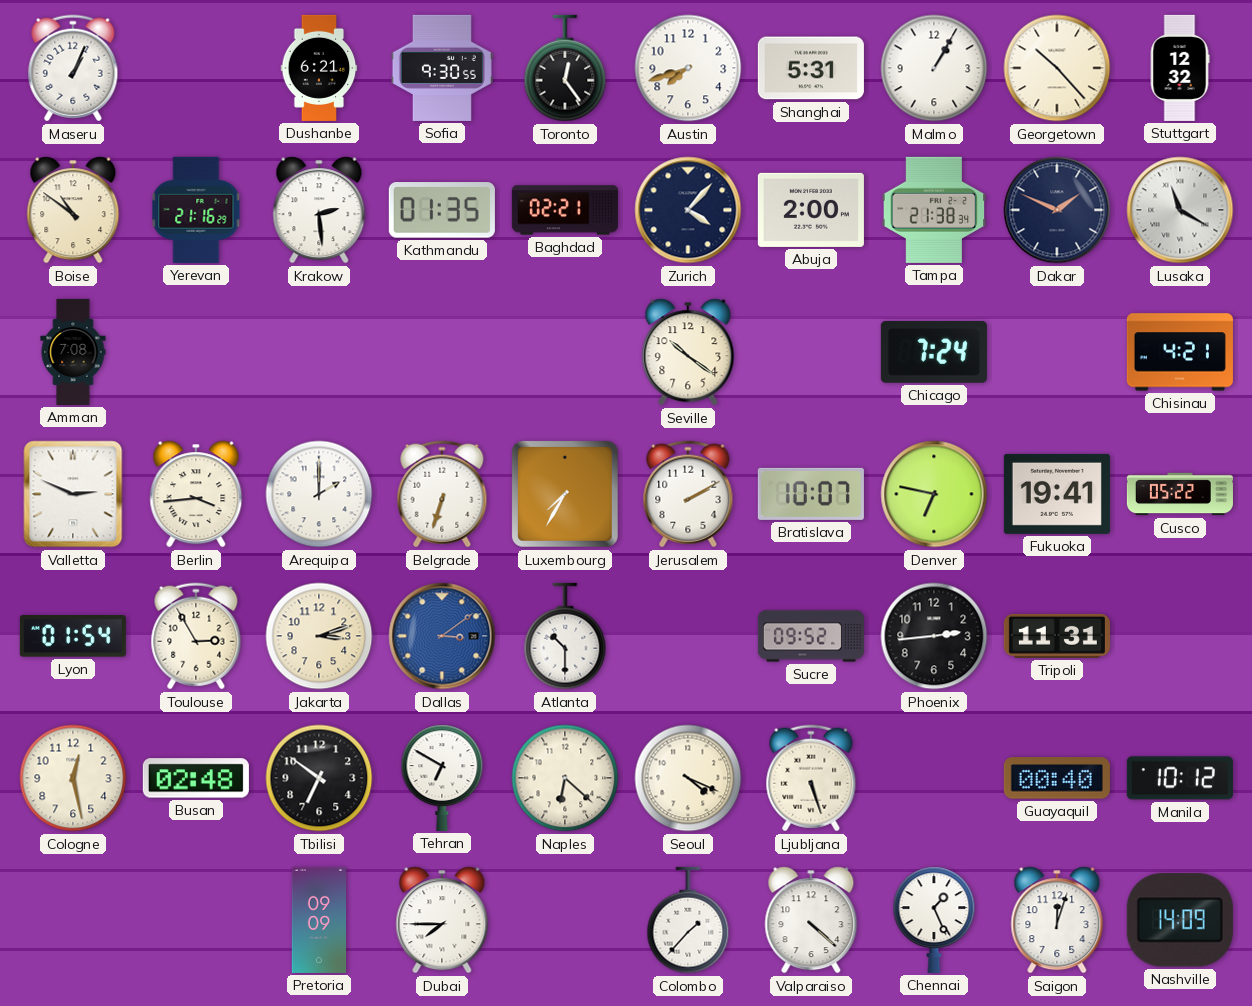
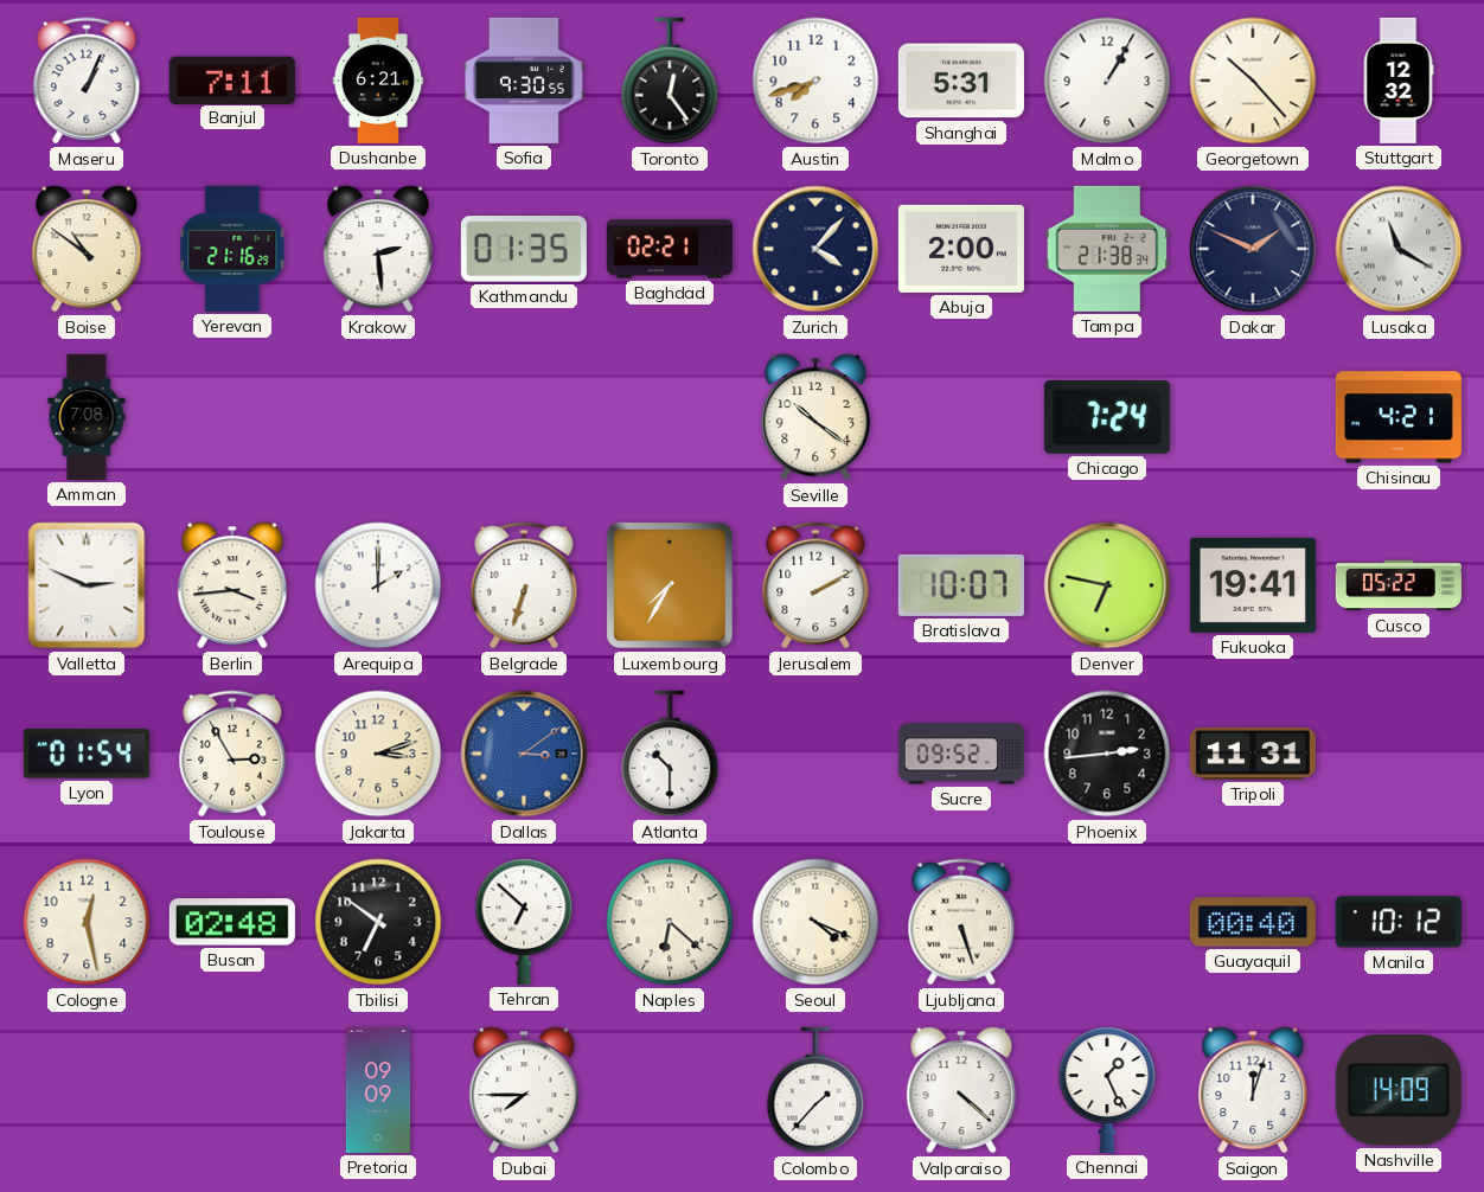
Banjul: none -> 7:11 (232, 79)
Tehran: 6:50 -> 6:52 (524, 922)
